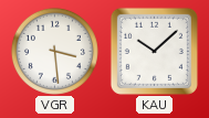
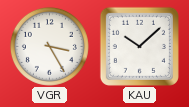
VGR: 3:29 -> 3:25 (49, 46)
